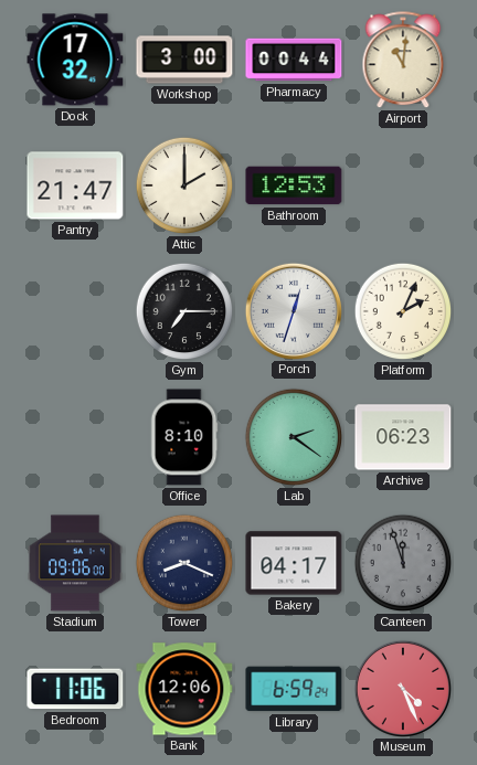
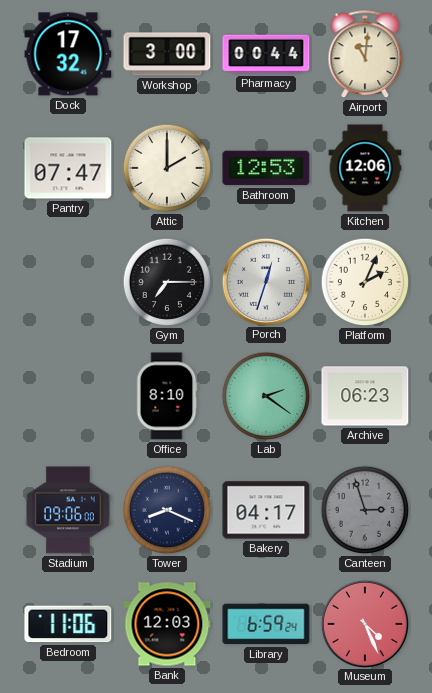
Pantry: 21:47 -> 07:47 (68, 168)
Kitchen: none -> 12:06 (365, 168)
Canteen: 11:57 -> 2:57 (365, 510)
Bank: 12:06 -> 12:03 (167, 624)
